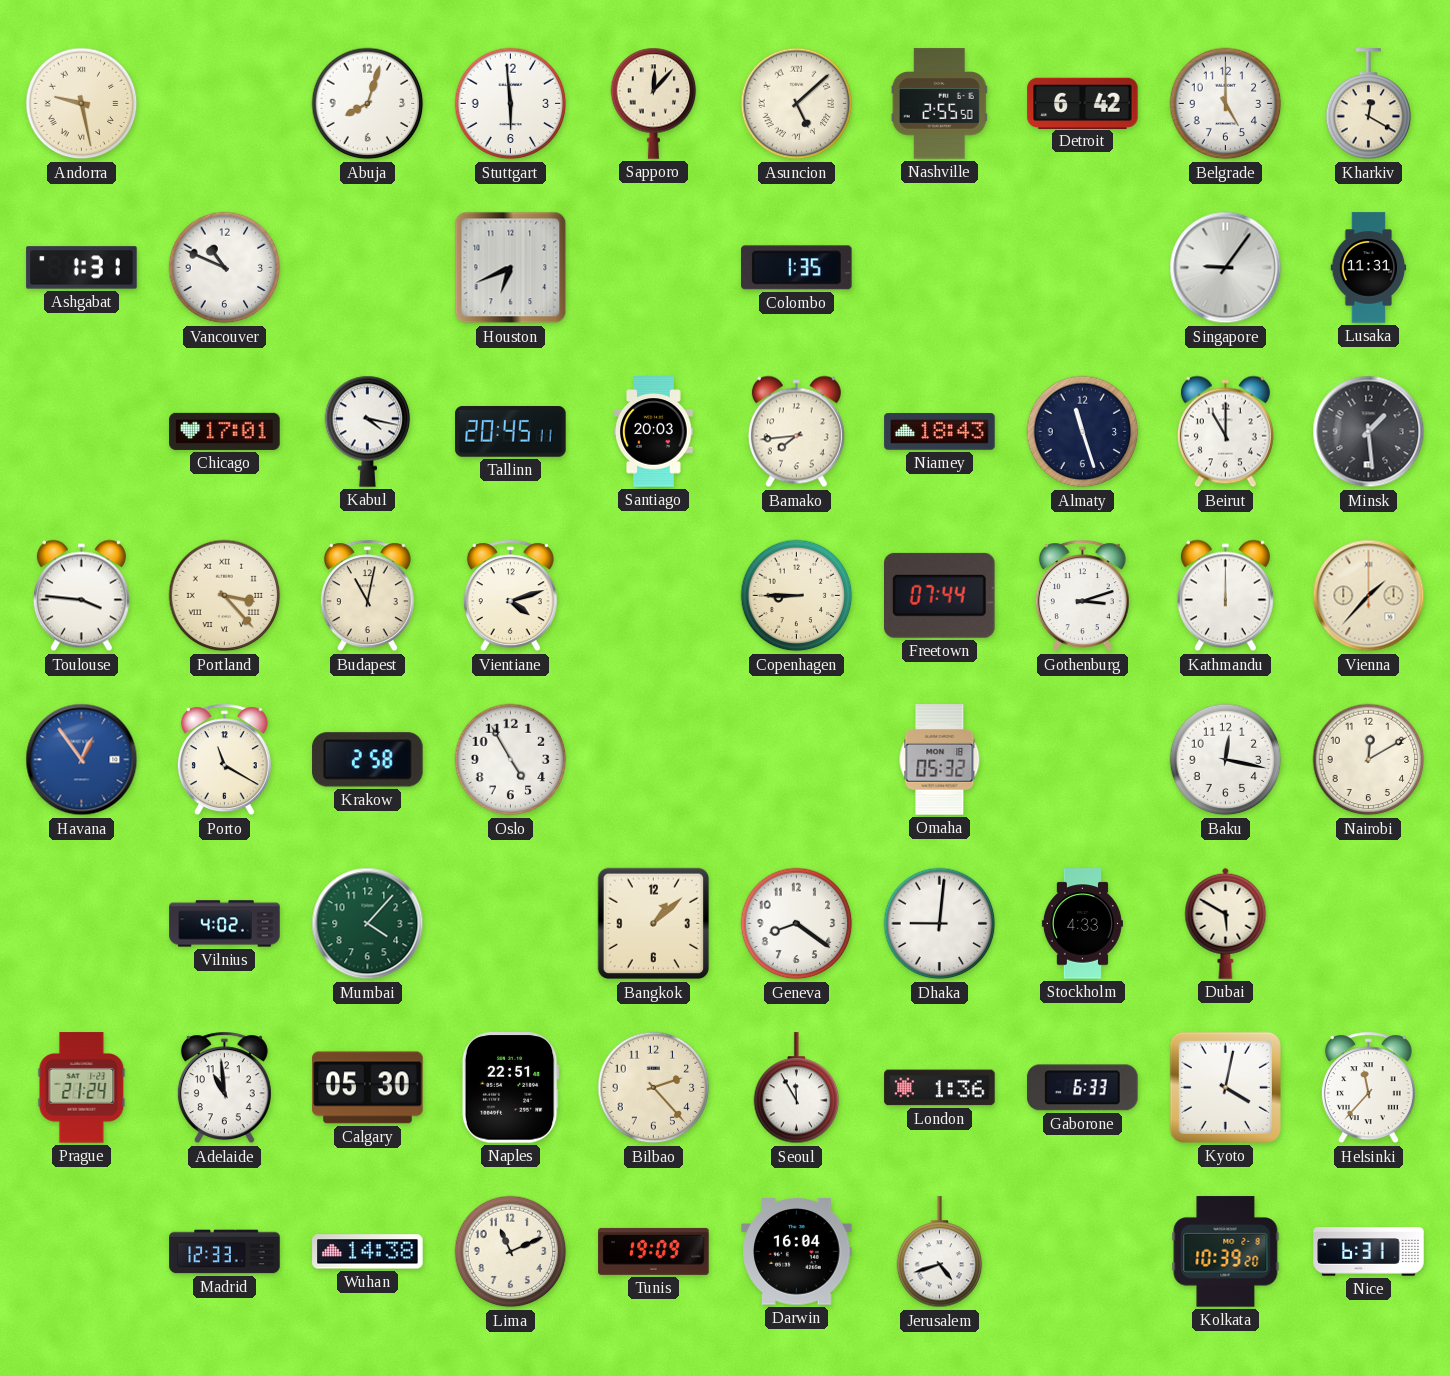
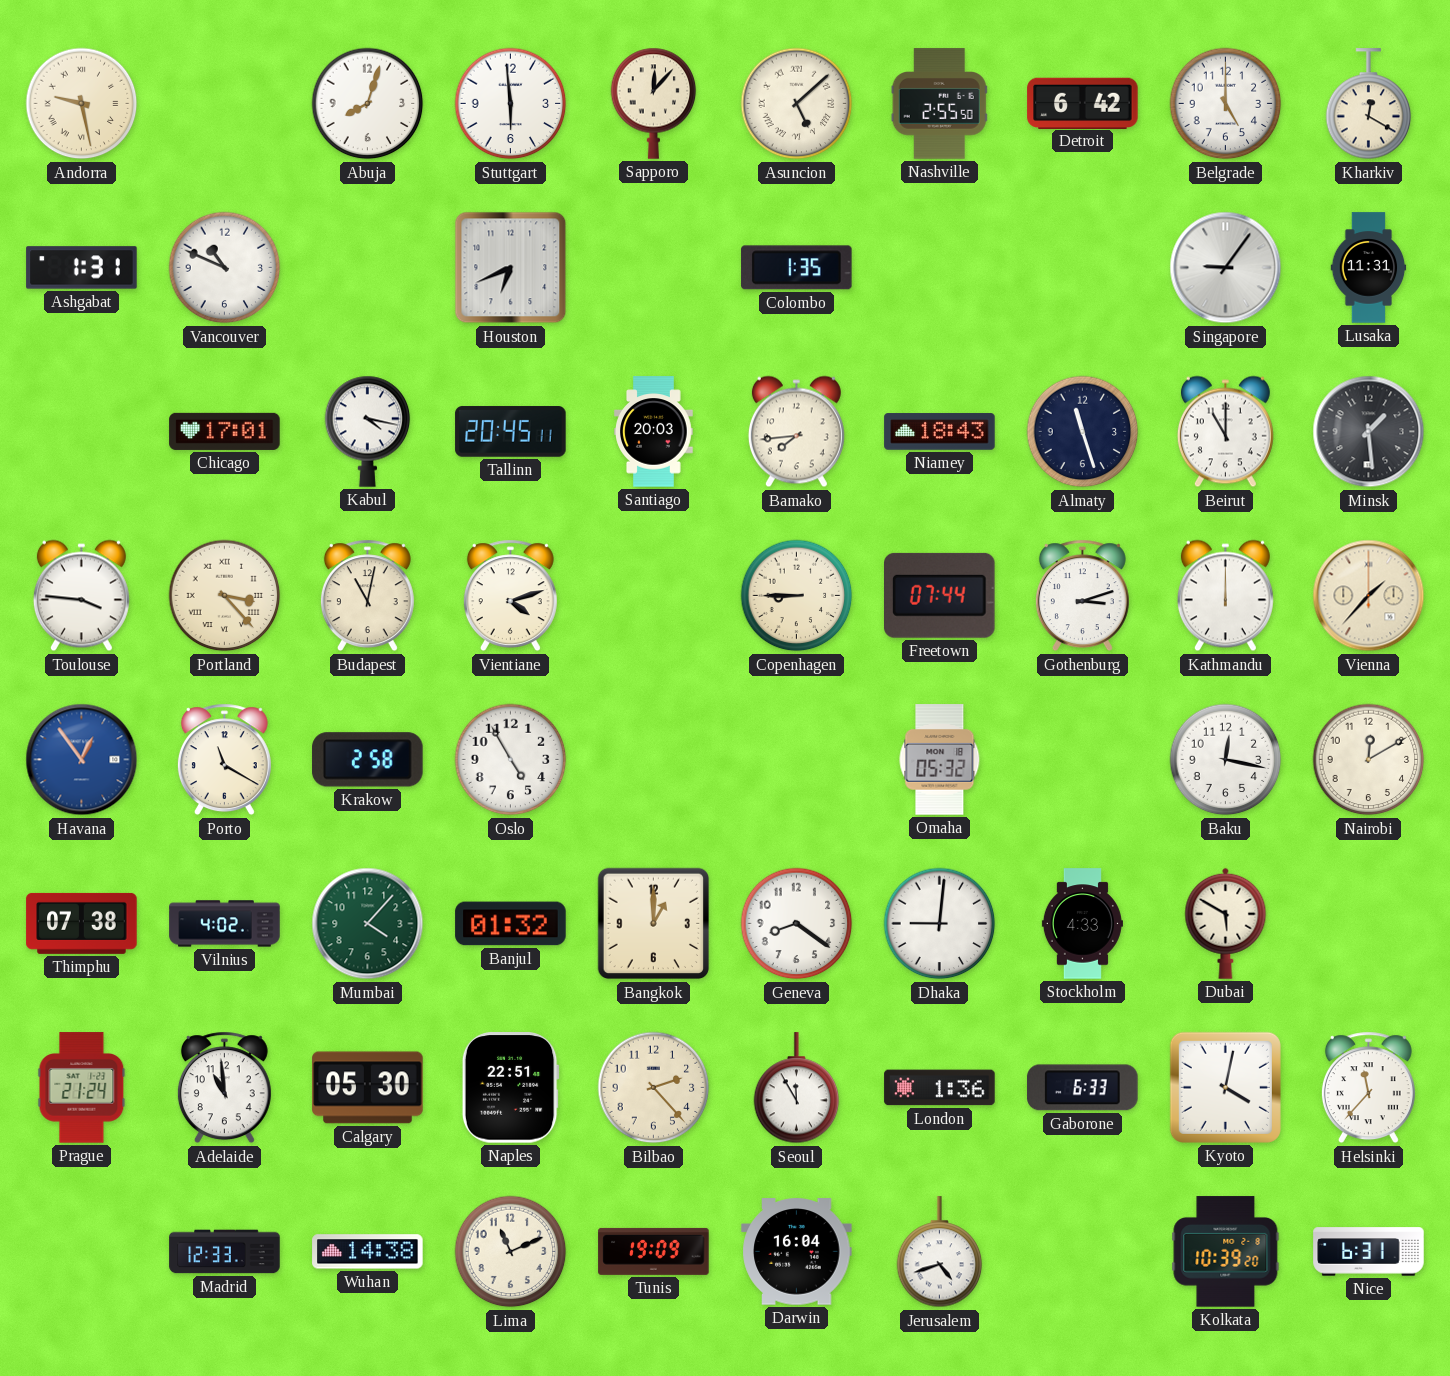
Thimphu: none -> 07:38 (82, 923)
Banjul: none -> 01:32 (511, 924)
Bangkok: 1:08 -> 1:00 (654, 924)
